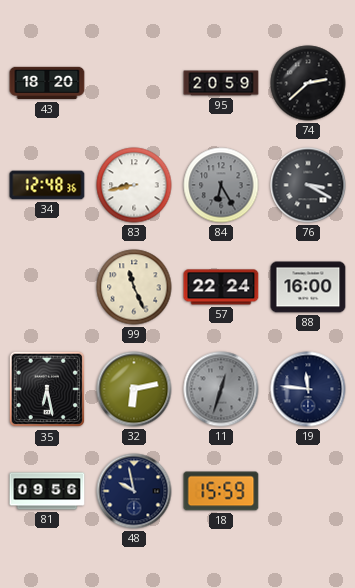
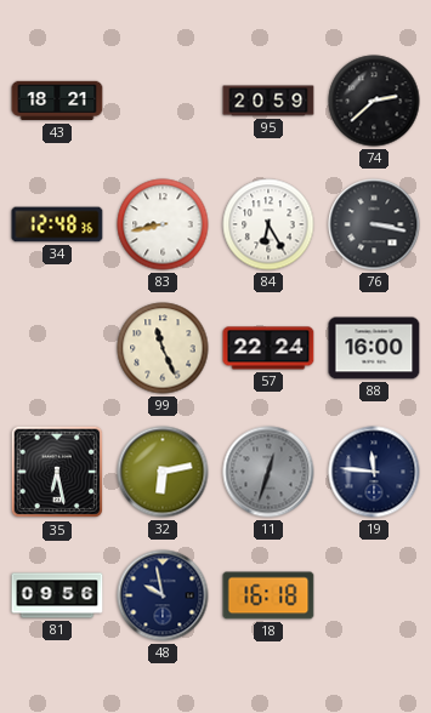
43: 18:20 -> 18:21 (57, 101)
84 dial: grey -> white (268, 224)
76: 3:20 -> 3:17 (374, 224)
18: 15:59 -> 16:18 (268, 595)
